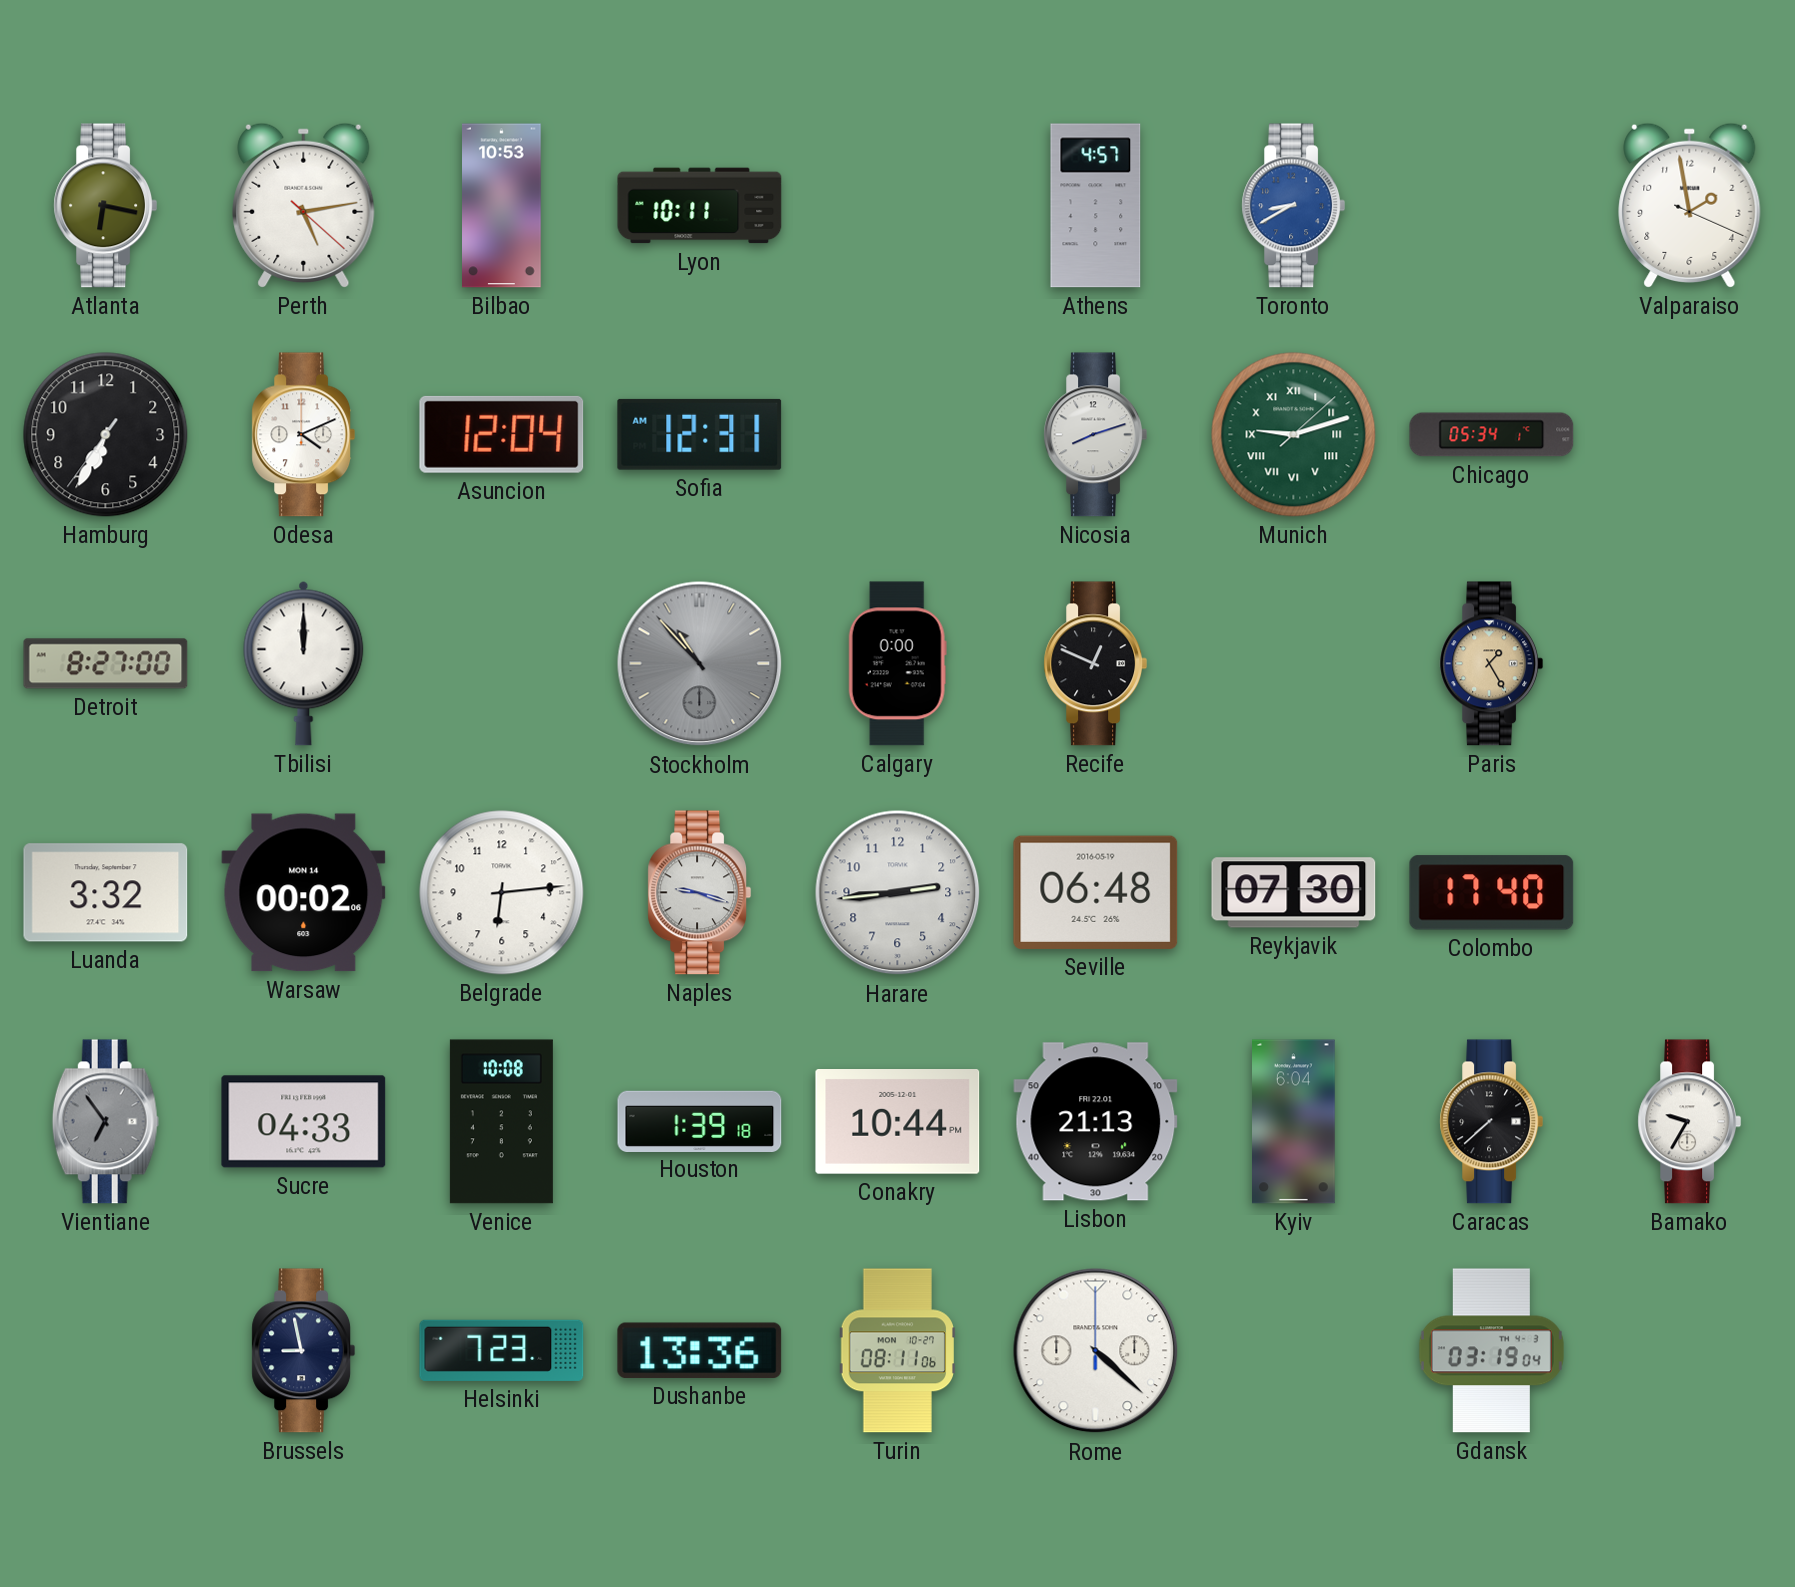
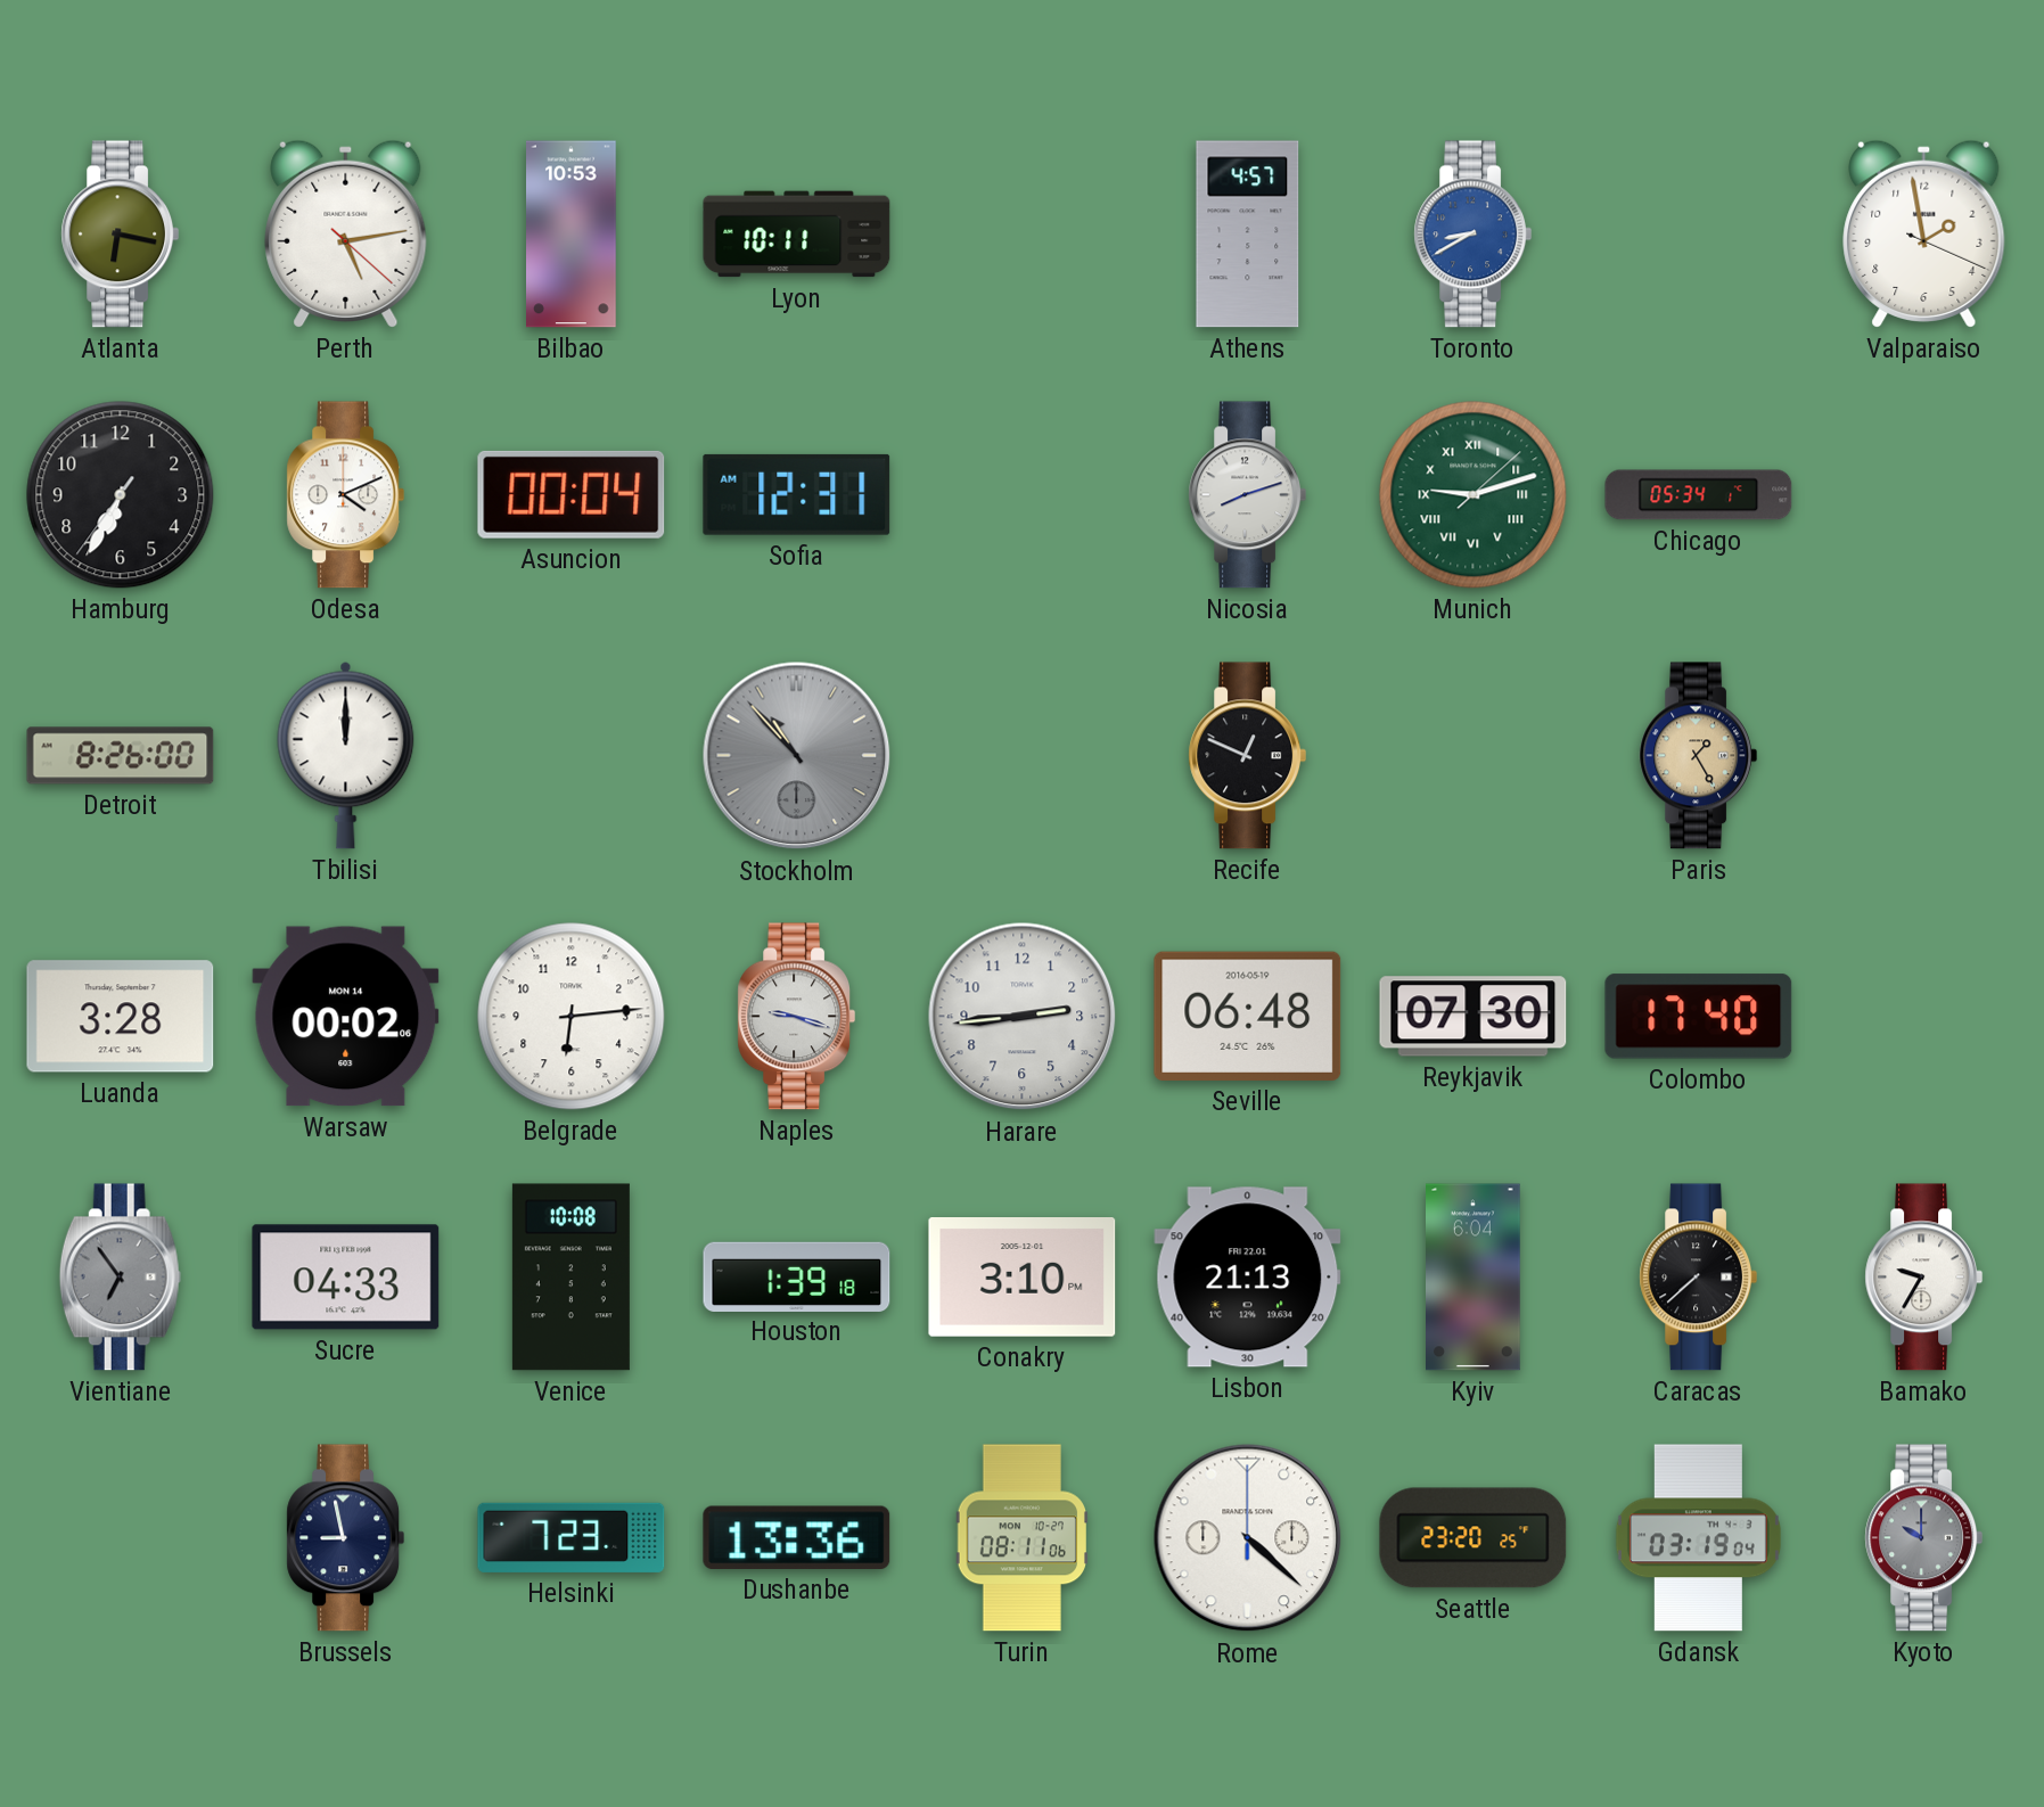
Asuncion: 12:04 -> 00:04 (572, 494)
Detroit: 8:27 -> 8:26 (121, 756)
Calgary: 0:00 -> none (897, 664)
Luanda: 3:32 -> 3:28 (121, 1017)
Conakry: 10:44 -> 3:10 (1023, 1278)
Seattle: none -> 23:20 (1474, 1538)
Kyoto: none -> 10:00 (1923, 1538)
